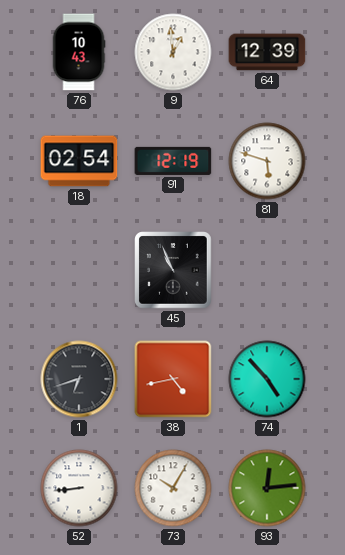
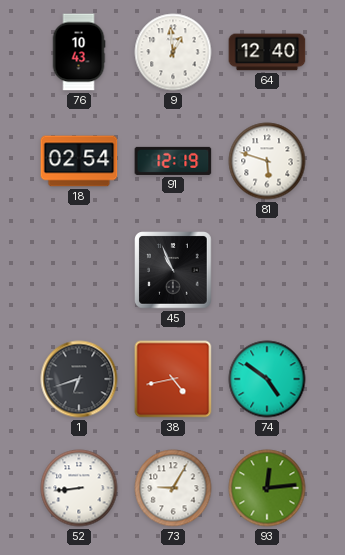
64: 12:39 -> 12:40 (267, 52)
74: 4:53 -> 4:51 (267, 379)
73: 10:05 -> 9:05 (173, 488)
